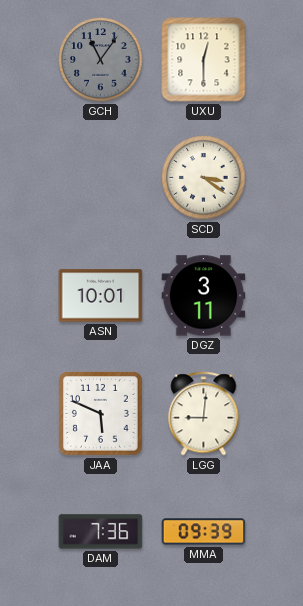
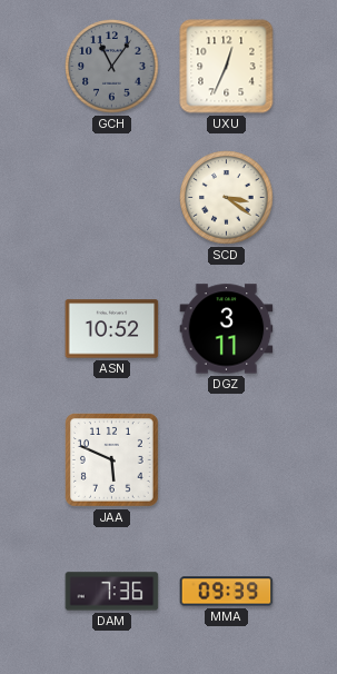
UXU: 12:30 -> 12:34 (227, 67)
ASN: 10:01 -> 10:52 (112, 329)
LGG: 9:01 -> none (204, 414)
